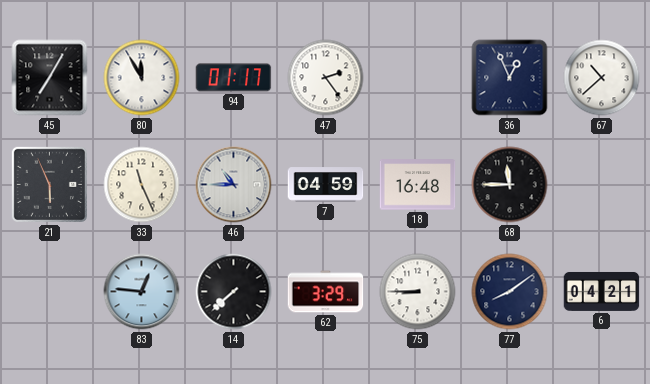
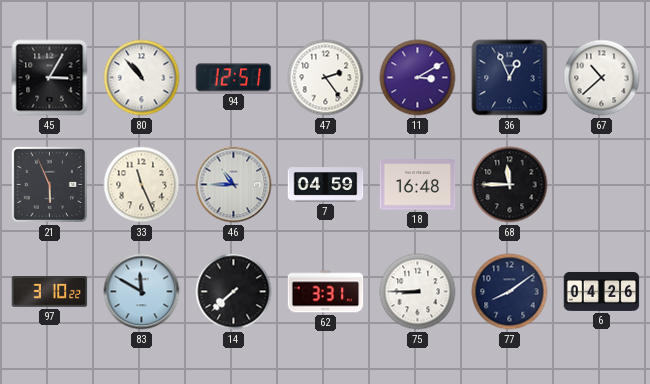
45: 7:05 -> 3:05 (50, 78)
80: 11:55 -> 10:53 (142, 78)
94: 01:17 -> 12:51 (234, 78)
11: none -> 3:10 (418, 78)
97: none -> 3:10 (50, 292)
83: 12:46 -> 11:50 (142, 292)
62: 3:29 -> 3:31 (326, 292)
6: 04:21 -> 04:26 (602, 291)
